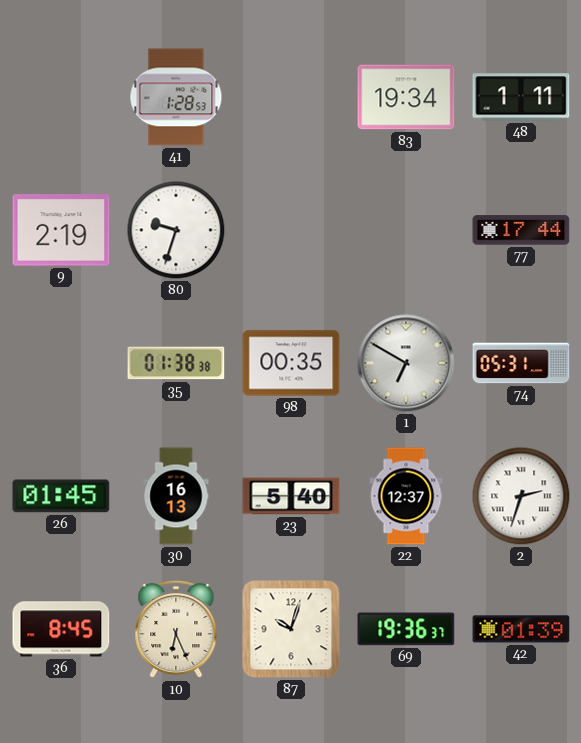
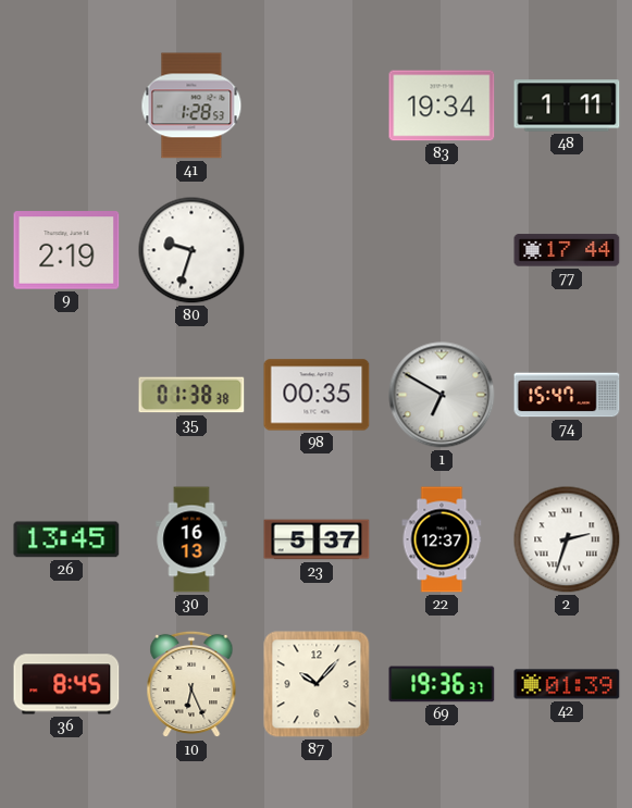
74: 05:31 -> 15:47 (567, 395)
26: 01:45 -> 13:45 (66, 539)
23: 5:40 -> 5:37 (317, 539)
87: 10:03 -> 10:07 (317, 684)
